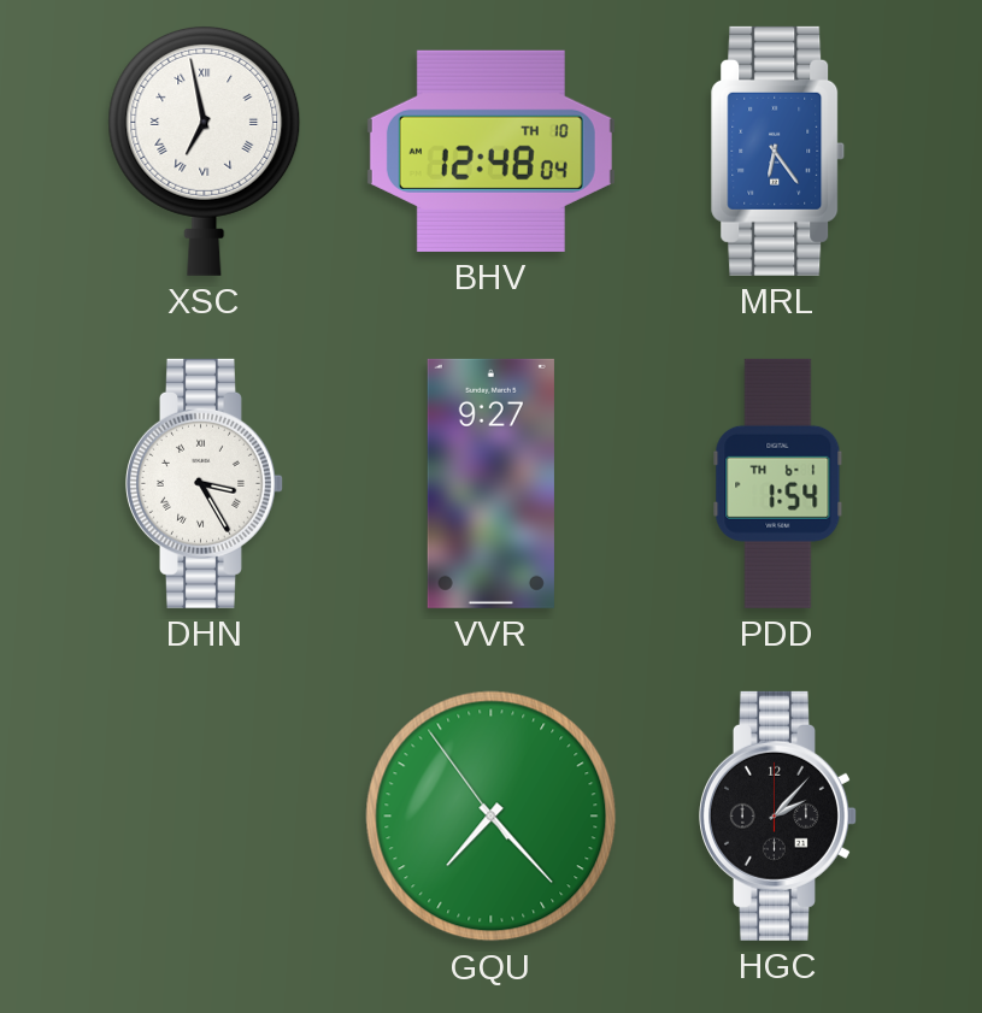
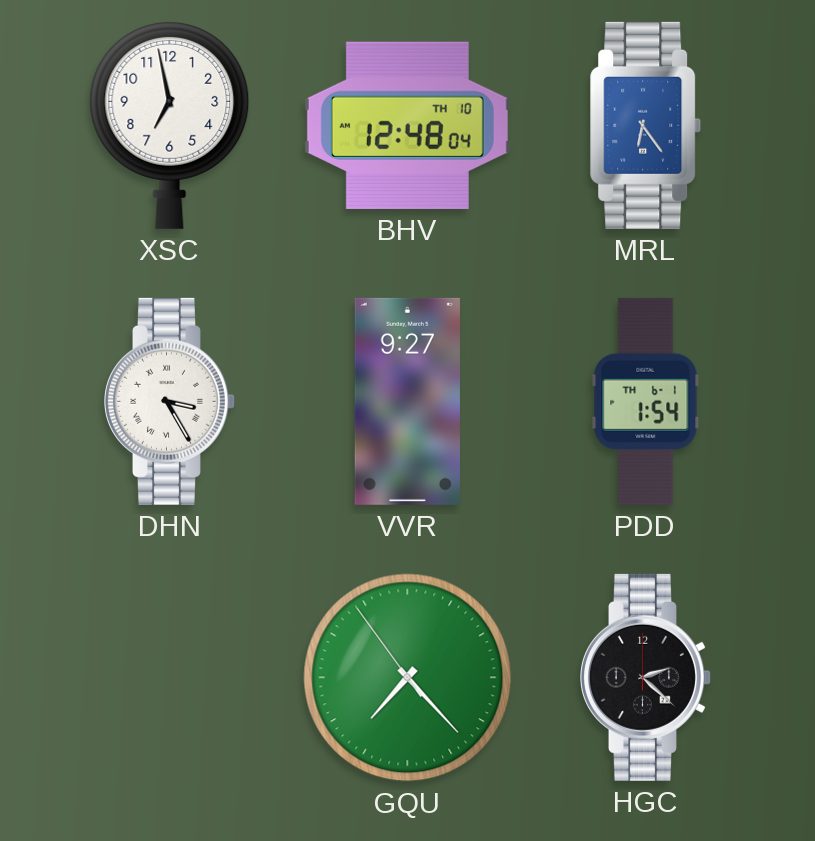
XSC numerals: Roman -> Arabic (170, 125)
HGC: 2:07 -> 2:22 (646, 677)
